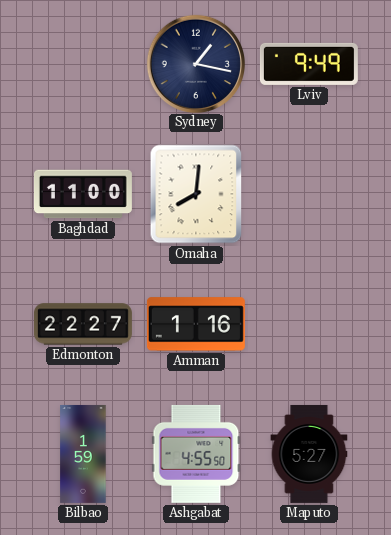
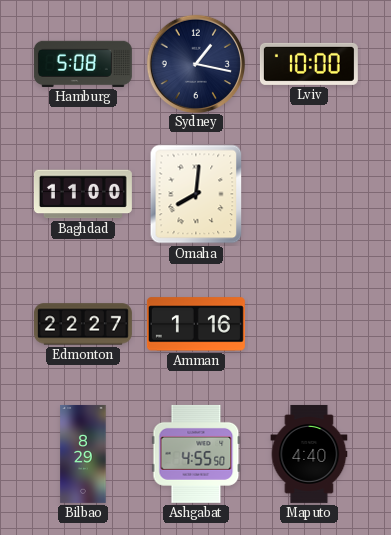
Hamburg: none -> 5:08 (83, 64)
Lviv: 9:49 -> 10:00 (309, 64)
Bilbao: 1:59 -> 8:29 (83, 454)
Maputo: 5:27 -> 4:40 (309, 454)
